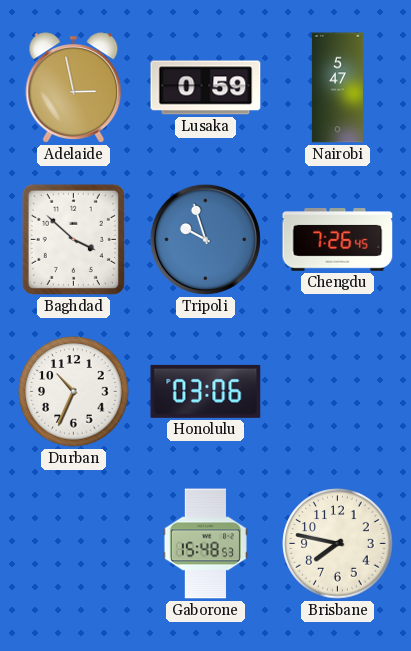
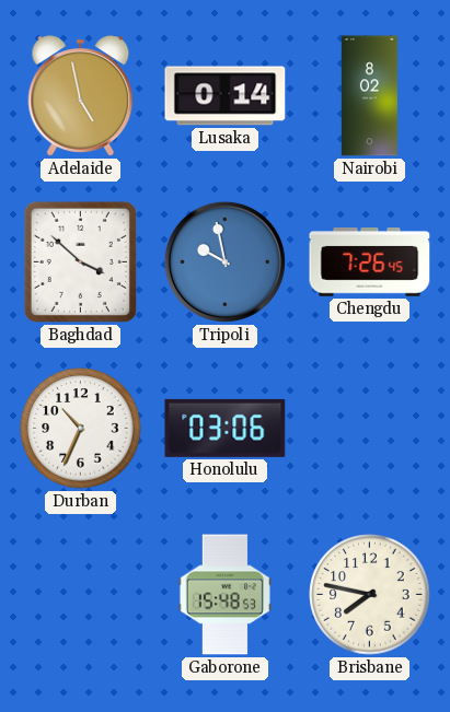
Adelaide: 2:58 -> 4:58 (81, 96)
Lusaka: 0:59 -> 0:14 (226, 96)
Nairobi: 5:47 -> 8:02 (369, 96)
Tripoli: 9:57 -> 9:58 (224, 261)
